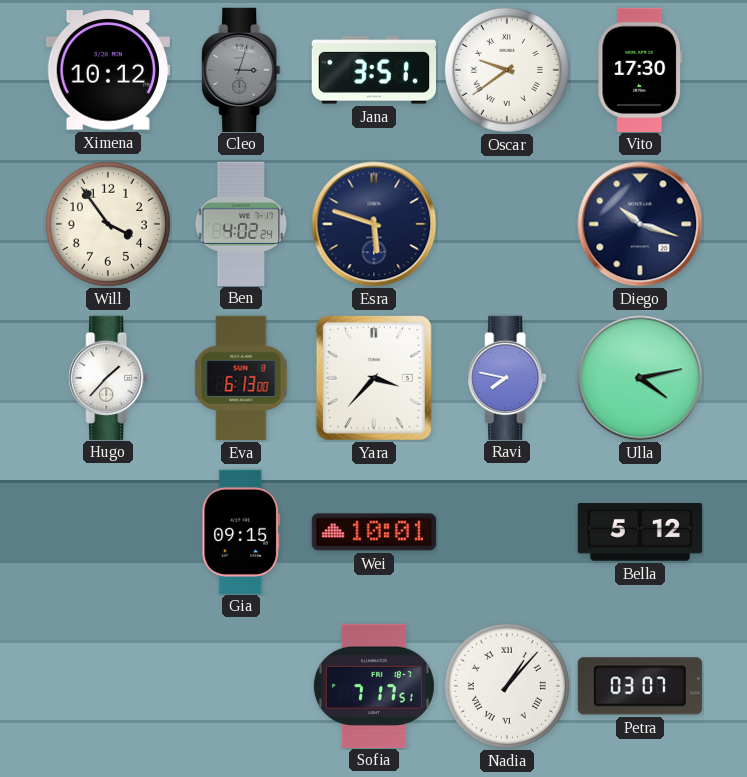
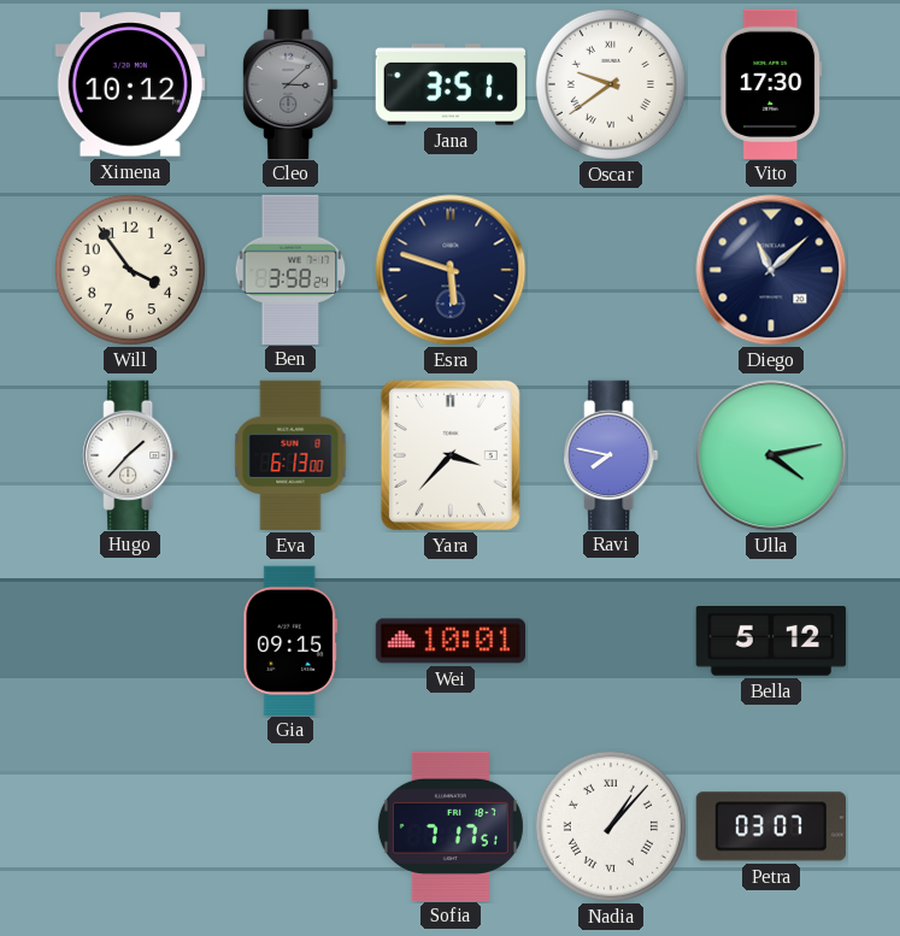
Cleo: 3:03 -> 3:08 (290, 83)
Ben: 4:02 -> 3:58 (290, 269)
Diego: 10:18 -> 11:08 (771, 270)
